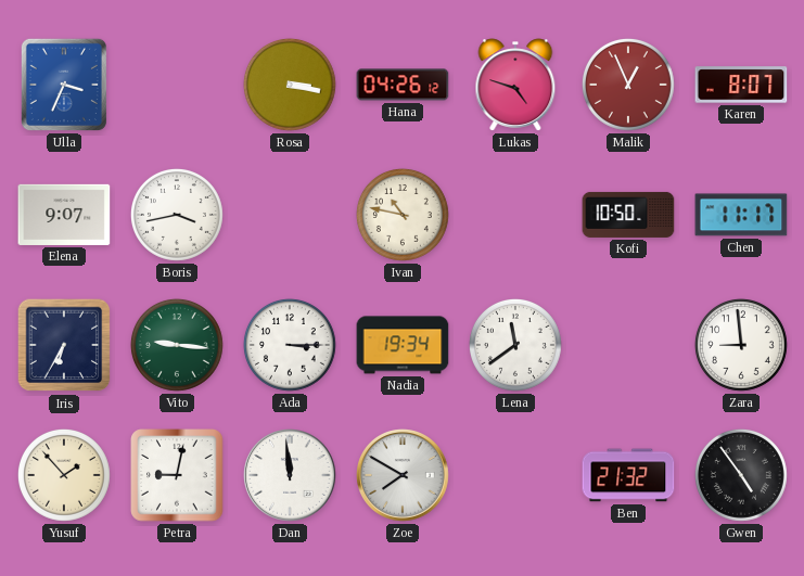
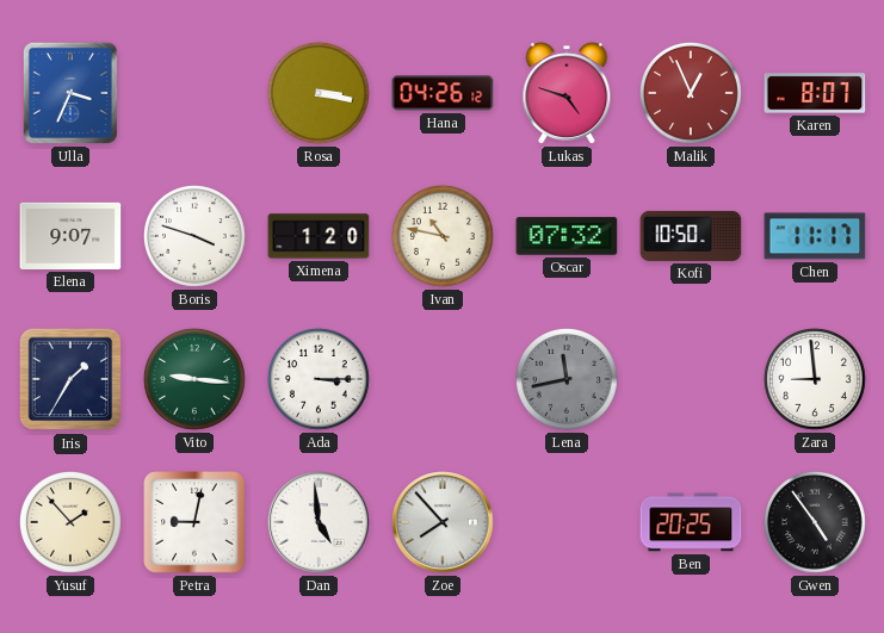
Boris: 3:43 -> 3:48 (194, 236)
Ximena: none -> 1:20 (319, 236)
Oscar: none -> 07:32 (567, 236)
Iris: 6:35 -> 1:35 (70, 379)
Nadia: 19:34 -> none (403, 345)
Lena: 11:39 -> 11:43 (567, 379)
Lena dial: white -> grey (567, 379)
Dan: 11:59 -> 4:59 (319, 522)
Zoe: 7:50 -> 7:53 (443, 522)
Ben: 21:32 -> 20:25 (691, 522)
